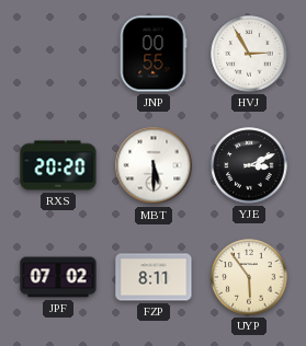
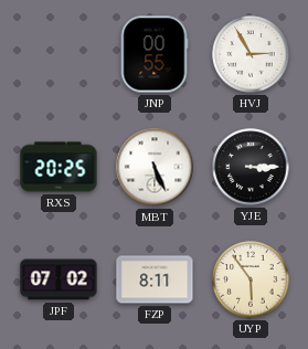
RXS: 20:20 -> 20:25 (59, 167)
MBT: 5:30 -> 5:26 (155, 167)
YJE: 3:11 -> 3:15 (251, 167)
